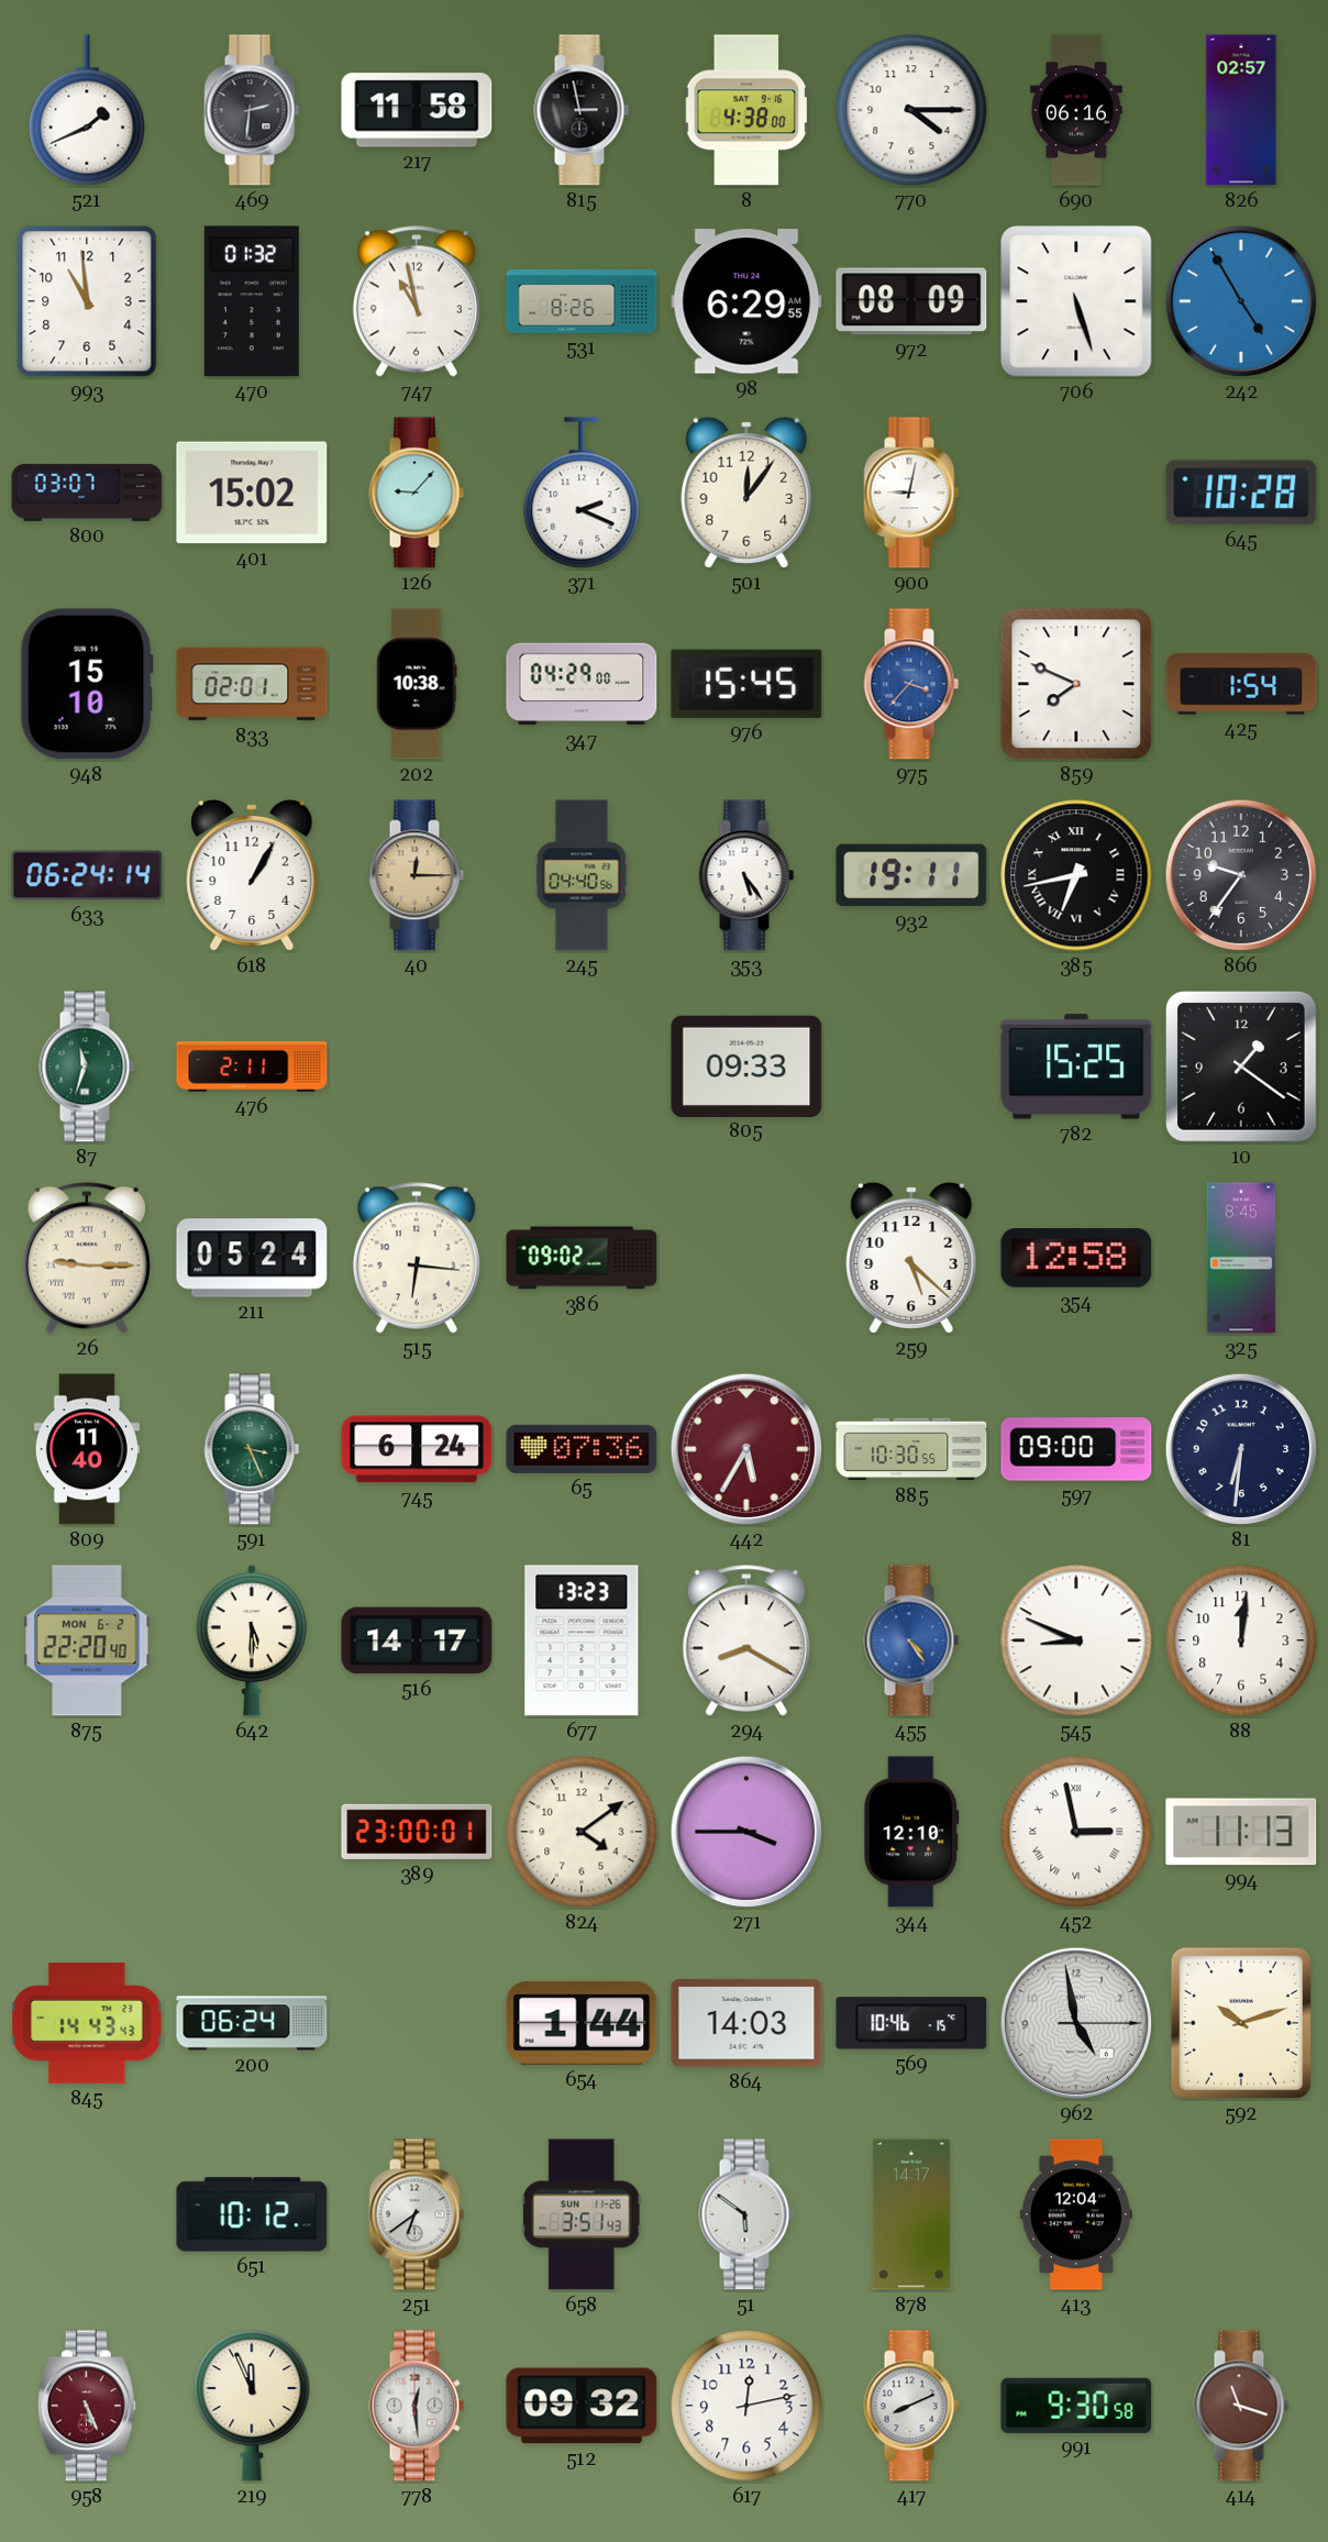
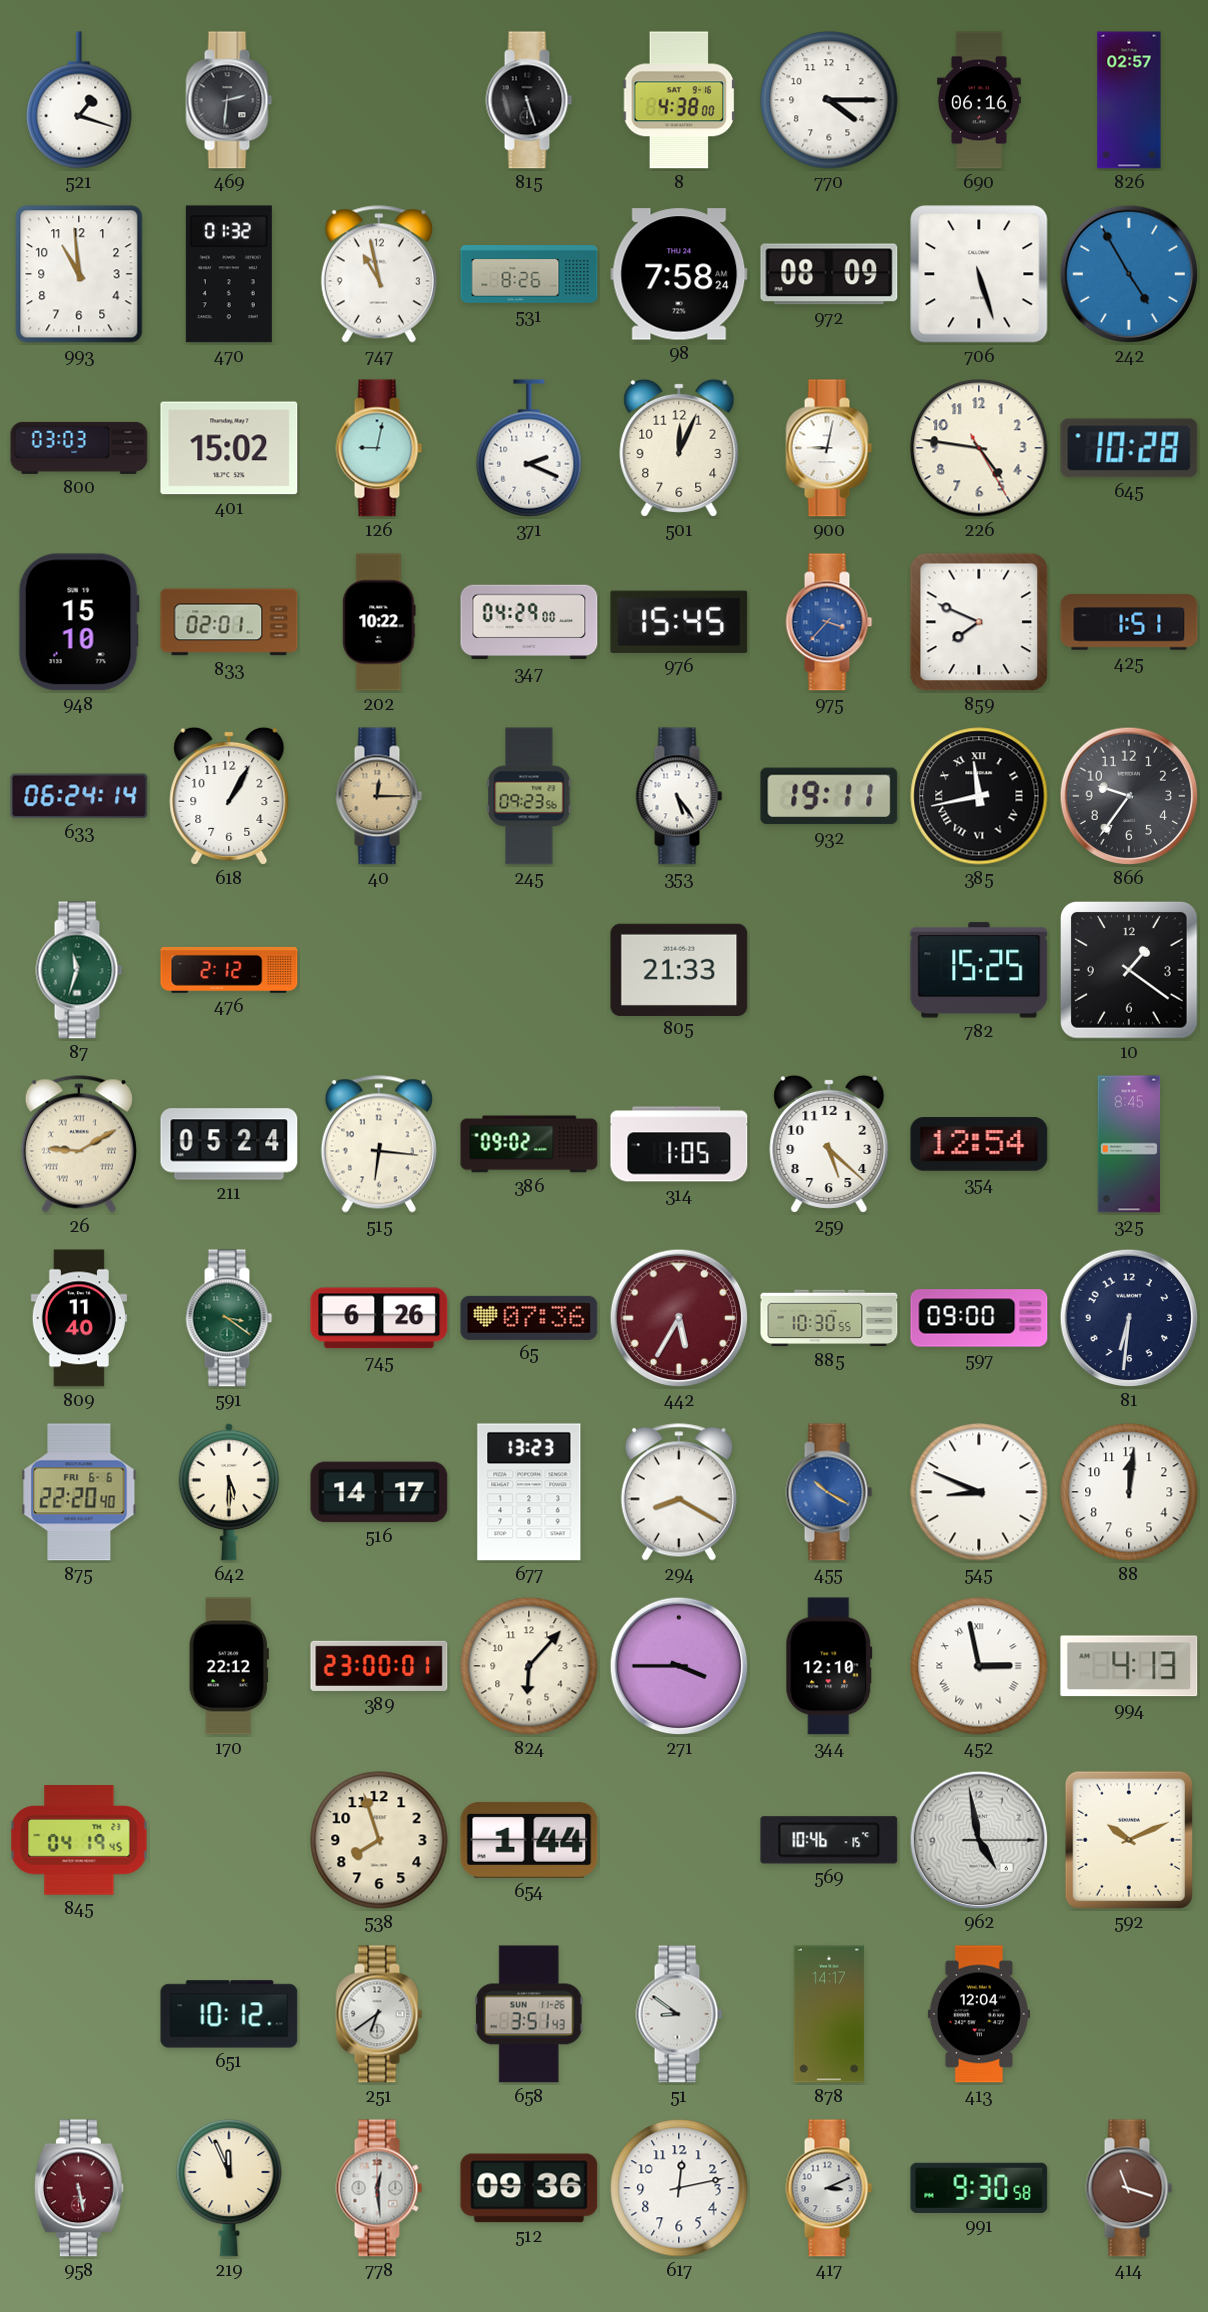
521: 1:41 -> 1:18 (79, 100)
217: 11:58 -> none (417, 110)
815: 2:58 -> 5:27 (529, 100)
98: 6:29 -> 7:58 (679, 274)
800: 03:07 -> 03:03 (79, 448)
126: 9:07 -> 9:02 (379, 448)
501: 12:06 -> 12:04 (679, 448)
226: none -> 4:46 (979, 448)
202: 10:38 -> 10:22 (379, 622)
425: 1:54 -> 1:51 (1129, 622)
245: 04:40 -> 09:23 (529, 796)
385: 6:43 -> 11:43 (979, 796)
476: 2:11 -> 2:12 (229, 970)
805: 09:33 -> 21:33 (679, 969)
26: 9:15 -> 9:10 (79, 1144)
314: none -> 1:05 (679, 1144)
354: 12:58 -> 12:54 (979, 1144)
591: 3:26 -> 3:21 (229, 1318)
745: 6:24 -> 6:26 (379, 1318)
875 date: MON 6-2 -> FRI 6-6 (79, 1492)
455: 4:24 -> 10:20 (829, 1492)
170: none -> 22:12 (229, 1666)
824: 4:09 -> 6:07 (529, 1666)
994: 11:13 -> 4:13 (1129, 1666)
845: 14:43 -> 04:19 (79, 1840)
200: 06:24 -> none (252, 2023)
538: none -> 7:57 (379, 1840)
864: 14:03 -> none (746, 2023)
592: 10:12 -> 10:11 (1129, 1840)
51: 5:51 -> 8:51 (679, 2014)
958: 5:26 -> 5:28 (79, 2188)
512: 09:32 -> 09:36 (529, 2188)
417: 8:11 -> 3:11 (829, 2188)
